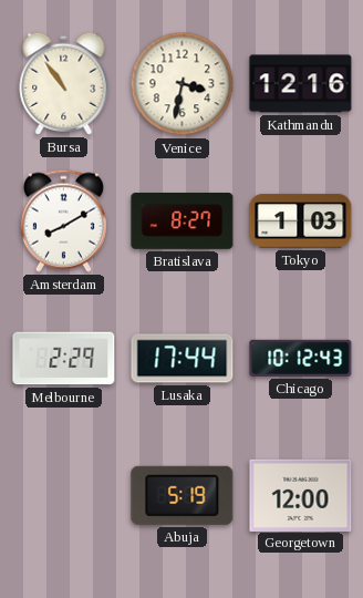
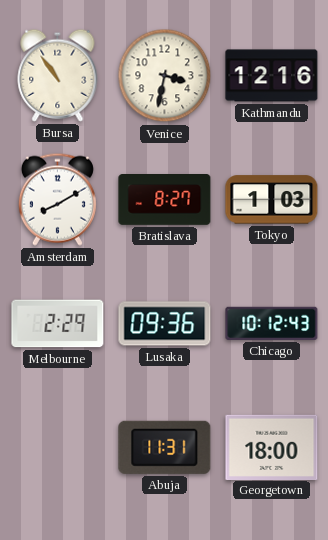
Lusaka: 17:44 -> 09:36 (165, 324)
Abuja: 5:19 -> 11:31 (165, 447)
Georgetown: 12:00 -> 18:00 (272, 447)
